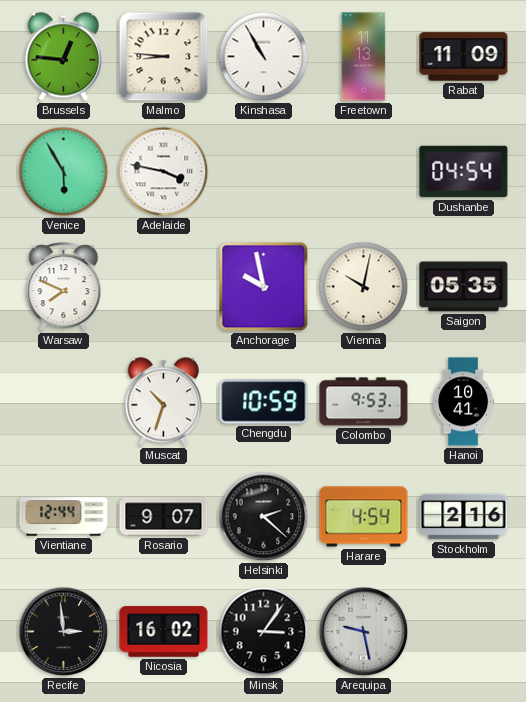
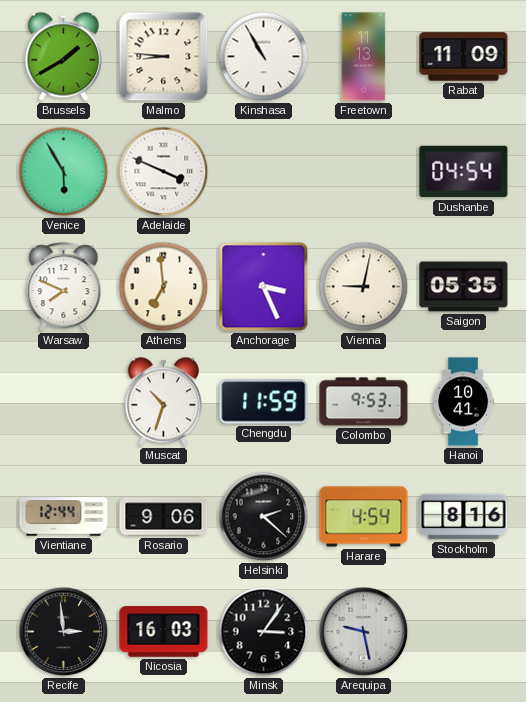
Brussels: 12:46 -> 1:40 (63, 57)
Adelaide: 3:47 -> 3:49 (164, 172)
Athens: none -> 6:59 (164, 287)
Anchorage: 9:58 -> 3:26 (264, 287)
Vienna: 10:02 -> 9:02 (364, 287)
Chengdu: 10:59 -> 11:59 (264, 402)
Rosario: 9:07 -> 9:06 (164, 517)
Stockholm: 2:16 -> 8:16 (464, 517)
Nicosia: 16:02 -> 16:03 (164, 632)
